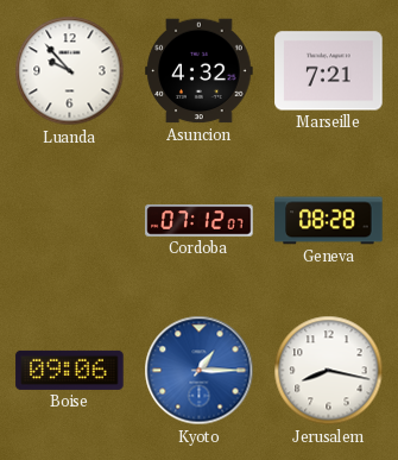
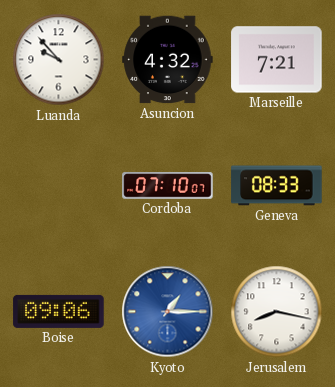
Cordoba: 07:12 -> 07:10 (168, 186)
Geneva: 08:28 -> 08:33 (277, 186)
